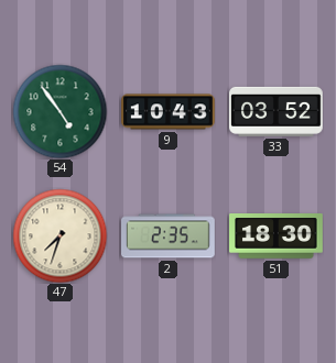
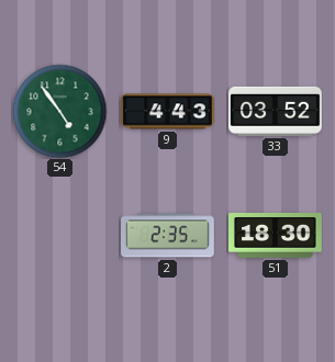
9: 10:43 -> 4:43 (168, 112)
47: 7:33 -> none (59, 235)
